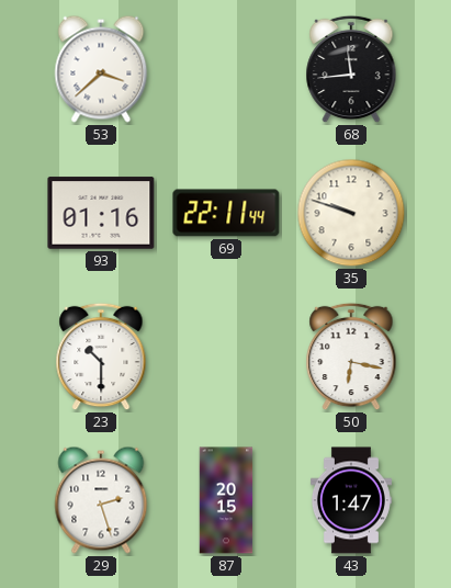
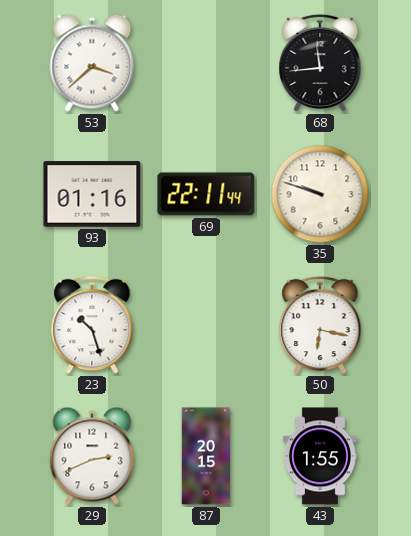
23: 10:30 -> 10:27 (92, 325)
29: 2:27 -> 2:41 (92, 456)
43: 1:47 -> 1:55 (320, 456)
